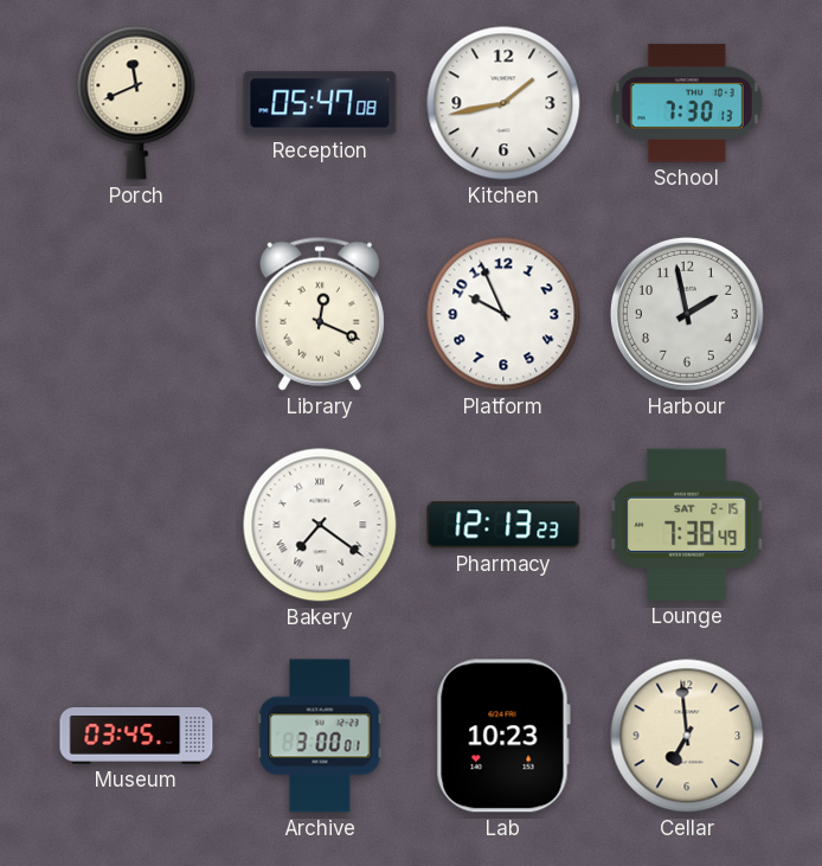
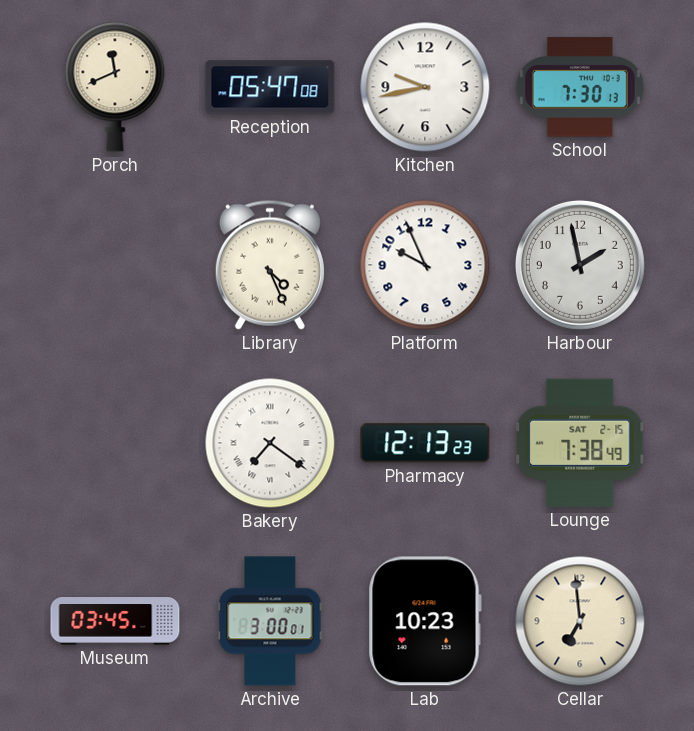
Kitchen: 1:43 -> 9:43 (425, 87)
Library: 12:19 -> 4:26 (270, 265)
